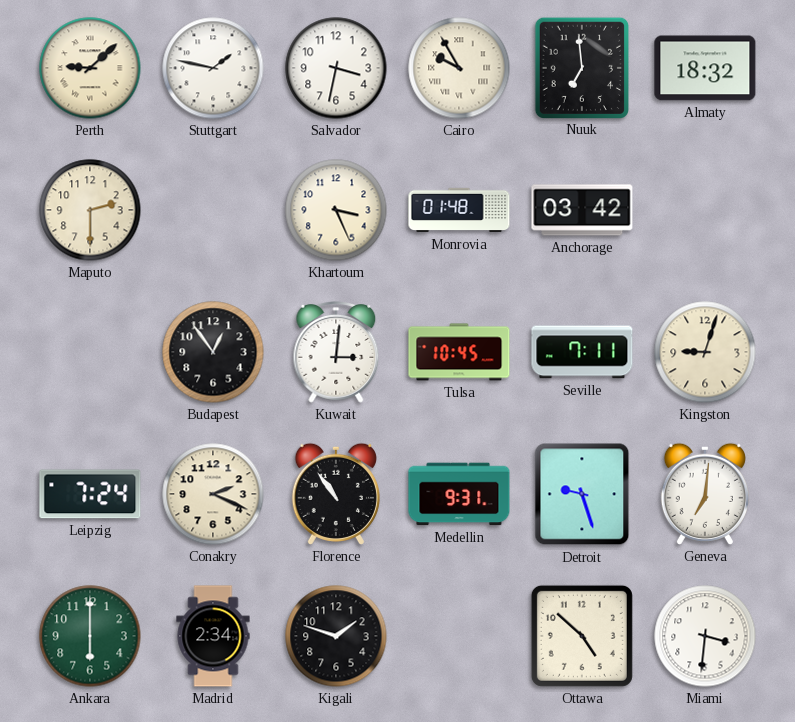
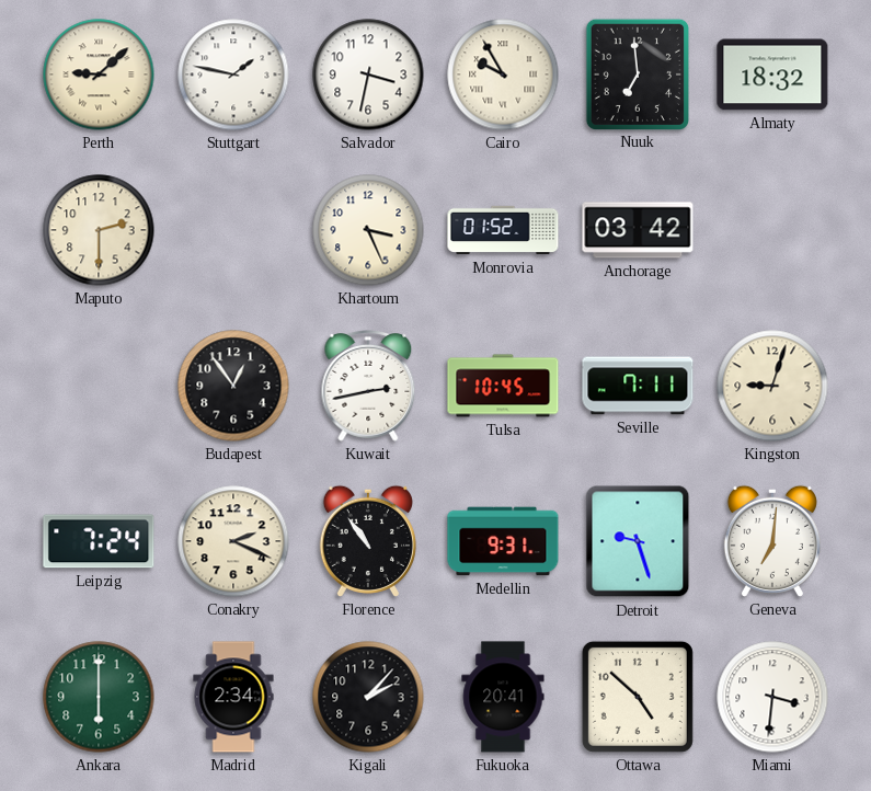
Monrovia: 01:48 -> 01:52 (503, 230)
Kuwait: 3:01 -> 2:43 (368, 387)
Kigali: 1:48 -> 2:07 (368, 697)
Fukuoka: none -> 20:41 (503, 697)
